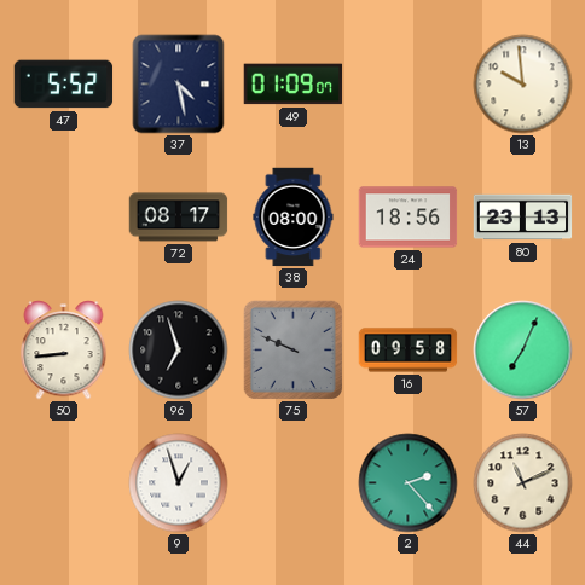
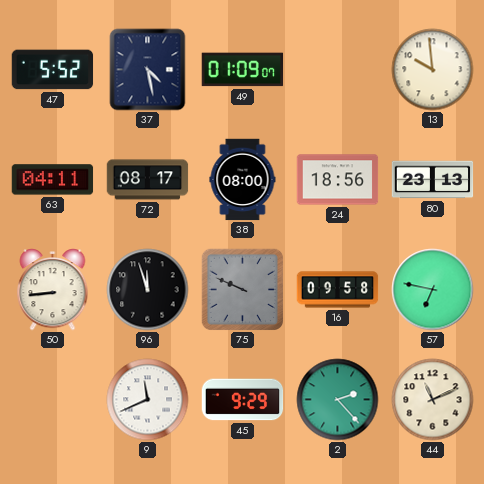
63: none -> 04:11 (53, 180)
96: 6:57 -> 11:57 (148, 290)
57: 7:04 -> 6:47 (433, 290)
9: 12:57 -> 11:41 (148, 400)
45: none -> 9:29 (243, 400)
